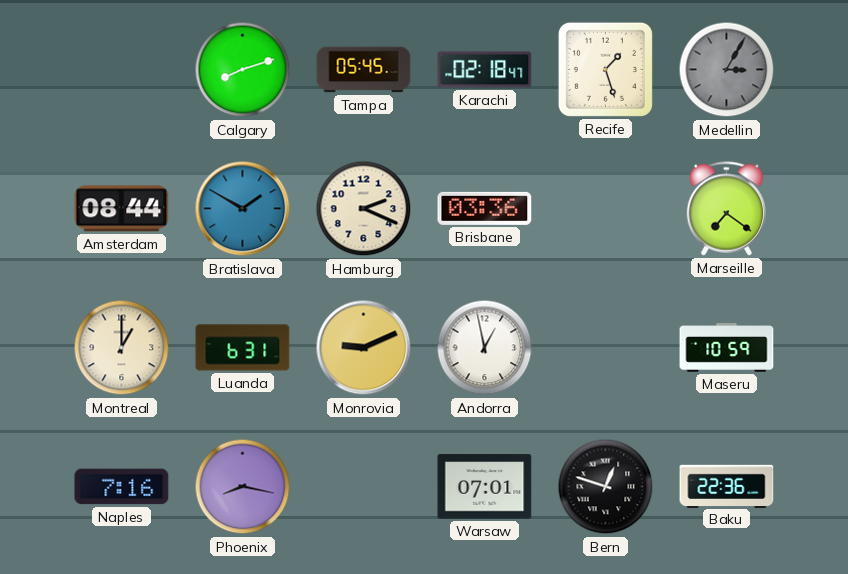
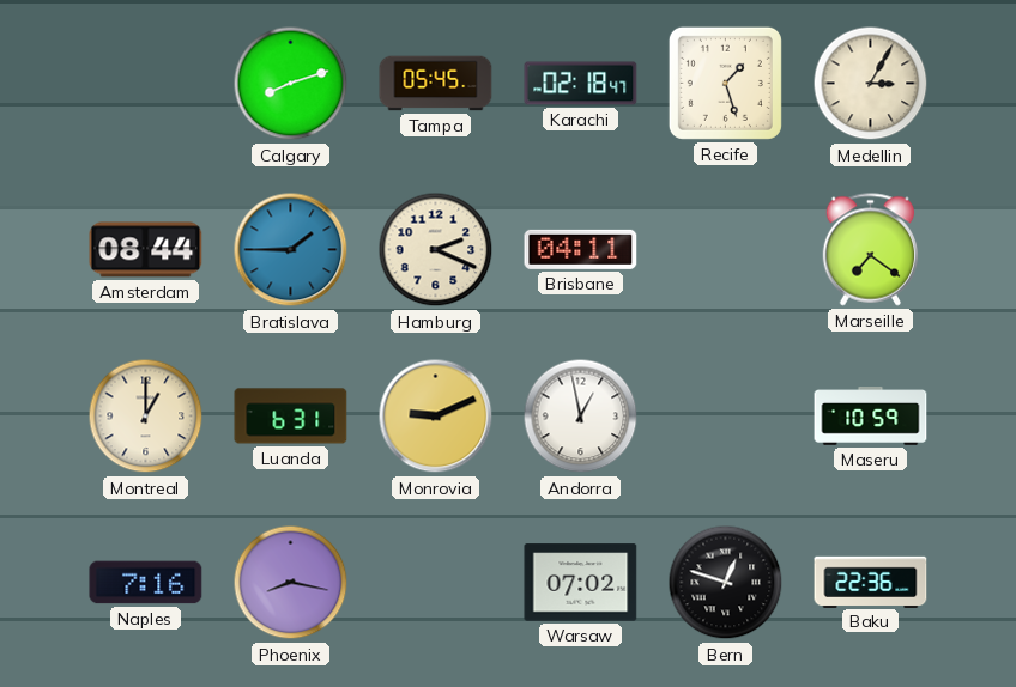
Medellin dial: grey -> cream (871, 84)
Bratislava: 1:50 -> 1:45 (291, 250)
Brisbane: 03:36 -> 04:11 (581, 249)
Warsaw: 07:01 -> 07:02 (581, 583)
